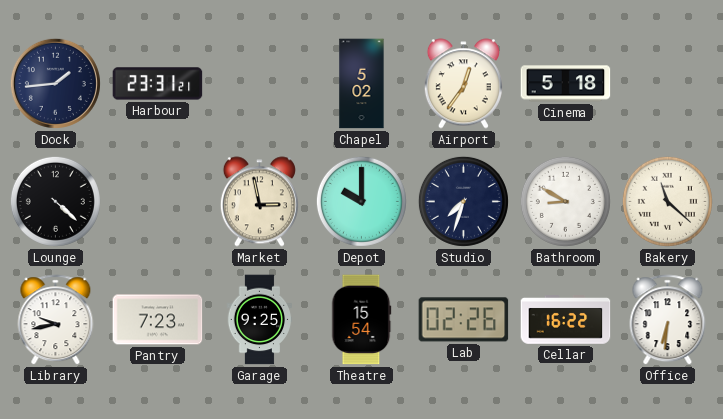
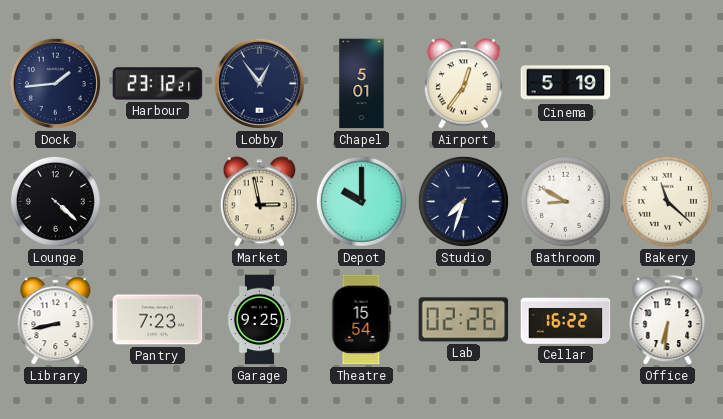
Harbour: 23:31 -> 23:12 (158, 84)
Lobby: none -> 12:54 (259, 83)
Chapel: 5:02 -> 5:01 (362, 84)
Cinema: 5:18 -> 5:19 (566, 84)
Library: 9:43 -> 8:43 (56, 320)
